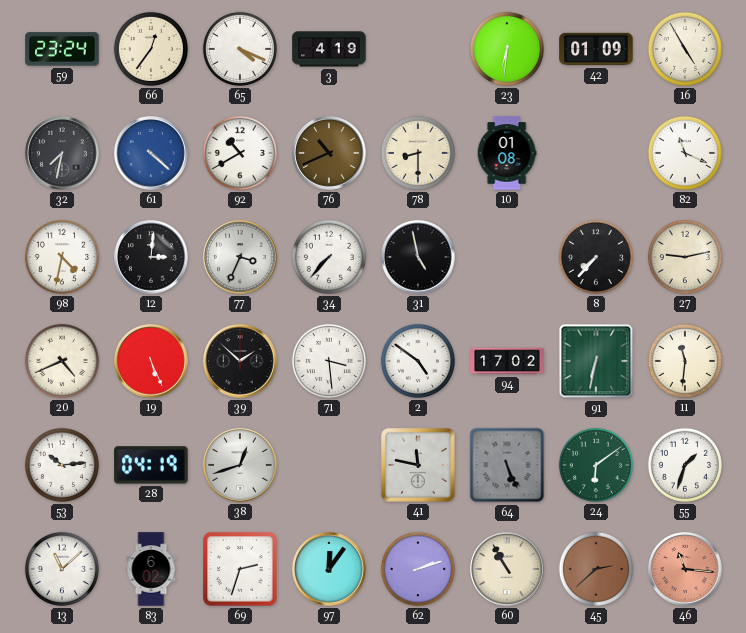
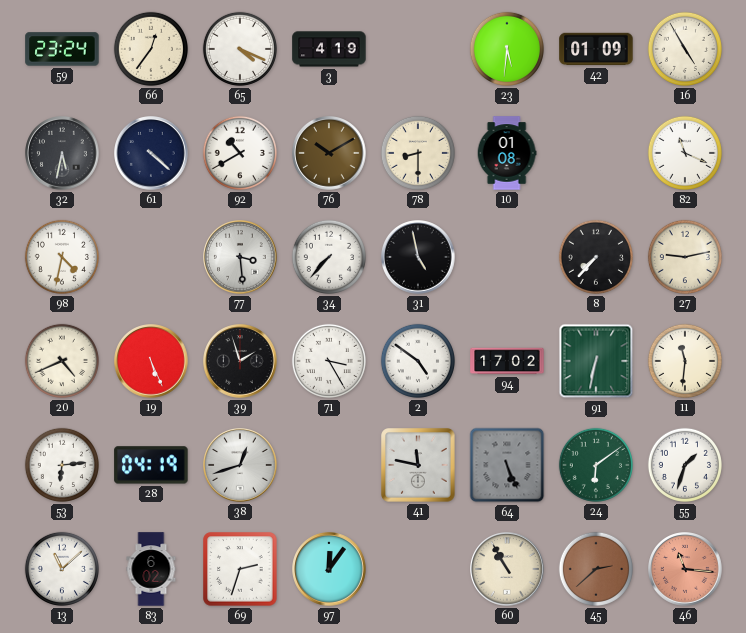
23: 6:31 -> 5:31 (507, 49)
32: 7:32 -> 5:32 (62, 153)
61 dial: blue -> navy (151, 153)
76: 10:41 -> 10:10 (329, 153)
12: 3:01 -> none (151, 257)
77: 3:34 -> 3:29 (240, 257)
39: 1:52 -> 1:57 (240, 361)
71: 3:29 -> 3:25 (329, 361)
53: 10:14 -> 6:14 (62, 465)
62: 2:12 -> none (418, 569)
